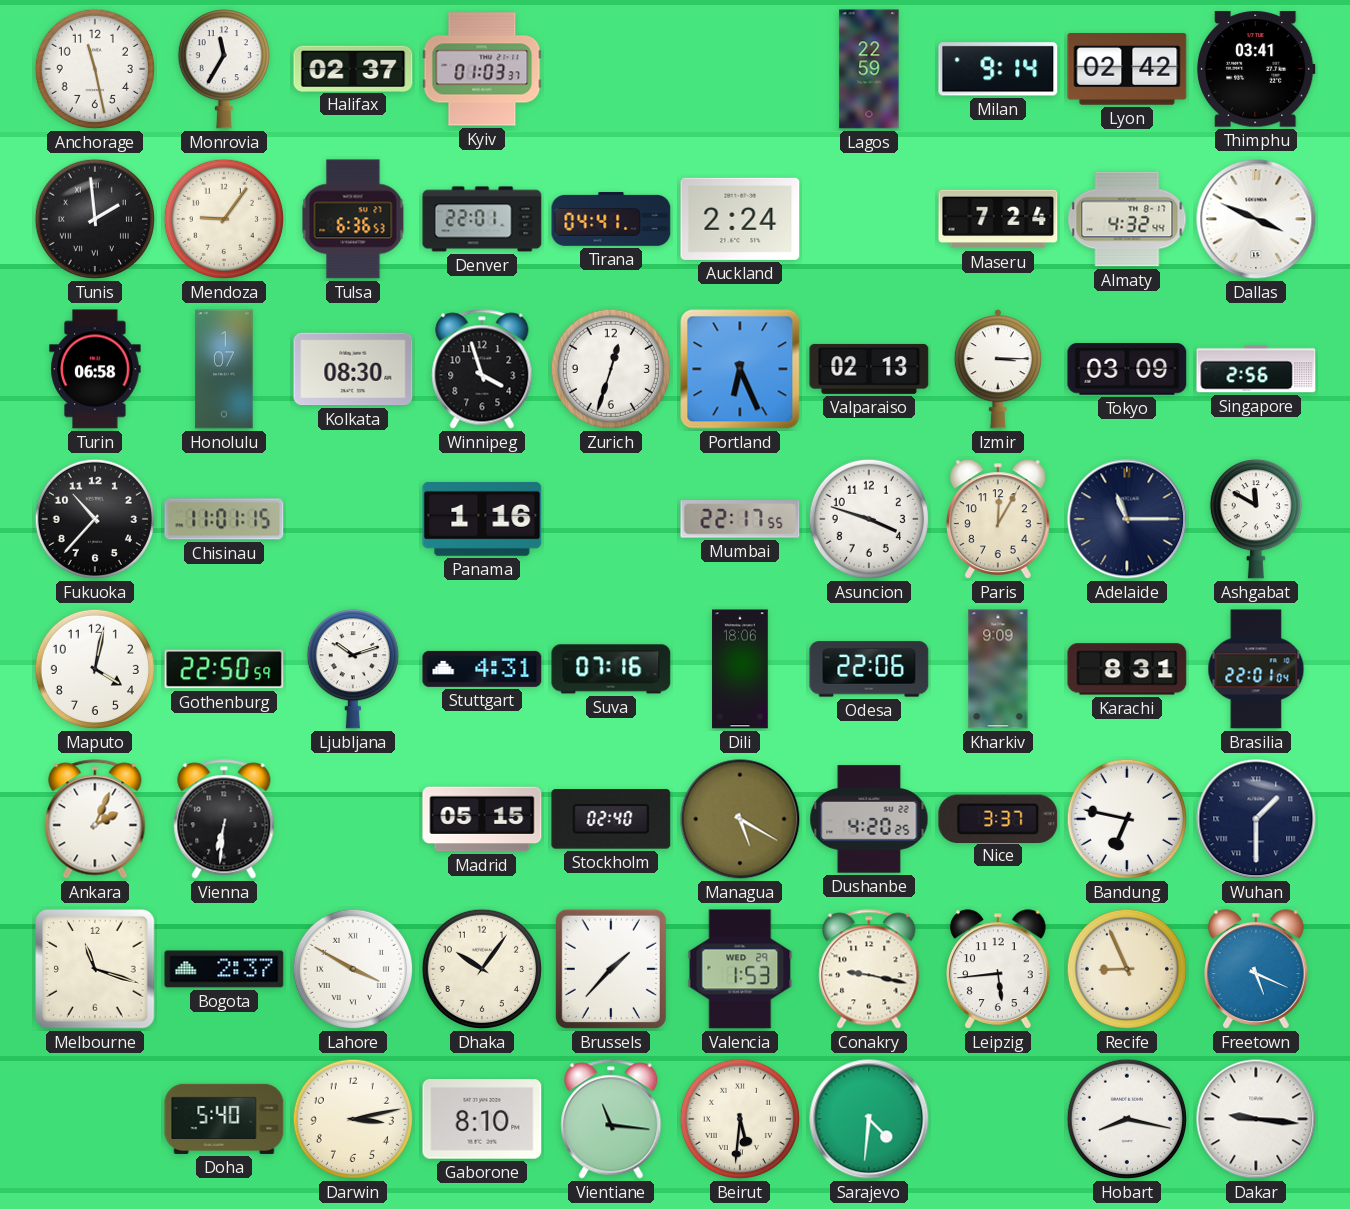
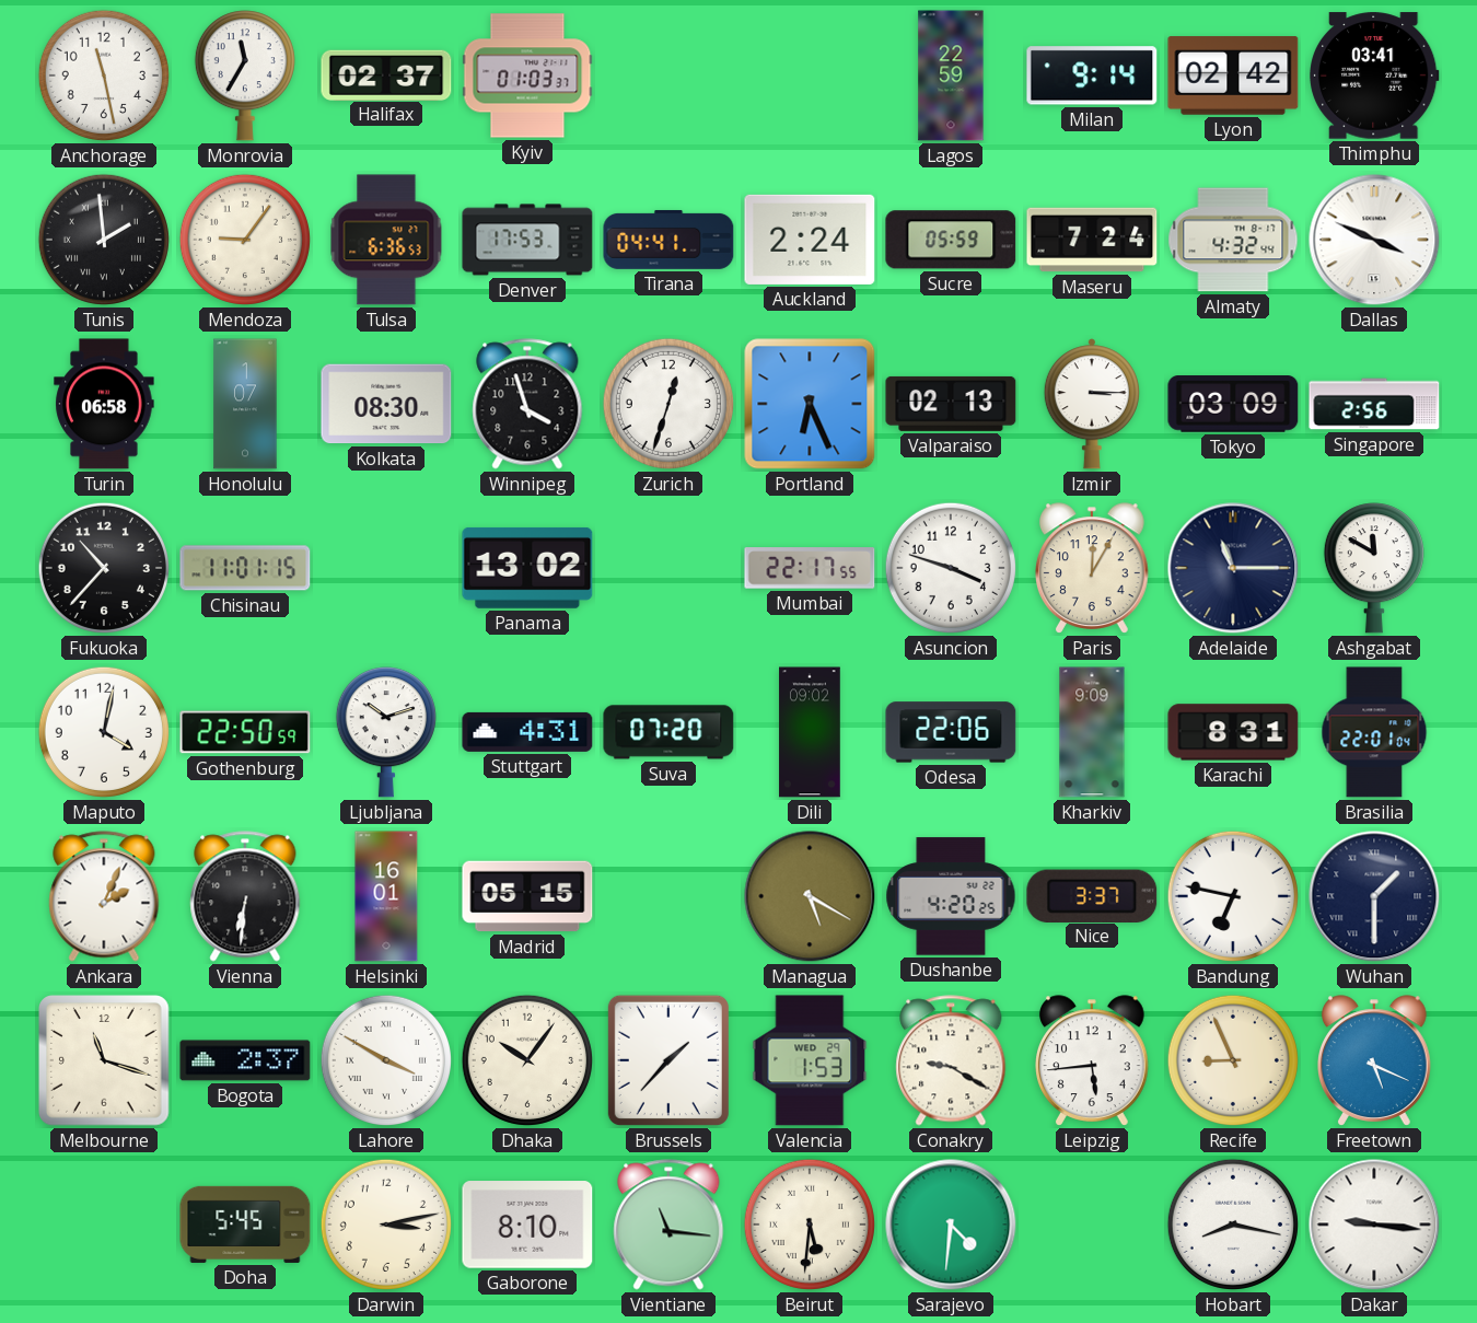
Denver: 22:01 -> 17:53 (527, 240)
Sucre: none -> 05:59 (951, 240)
Panama: 1:16 -> 13:02 (527, 568)
Suva: 07:16 -> 07:20 (668, 732)
Dili: 18:06 -> 09:02 (810, 732)
Helsinki: none -> 16:01 (386, 896)
Stockholm: 02:40 -> none (611, 819)
Conakry: 9:17 -> 9:20 (951, 1060)
Doha: 5:40 -> 5:45 (245, 1225)
